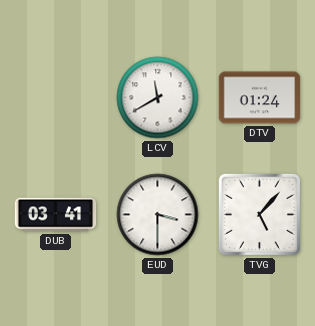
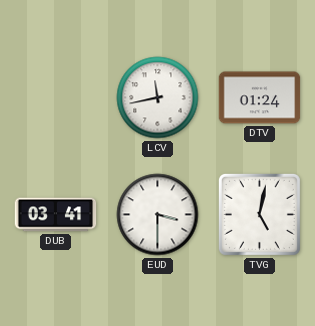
LCV: 11:40 -> 11:43 (158, 98)
TVG: 5:07 -> 5:02 (259, 214)
